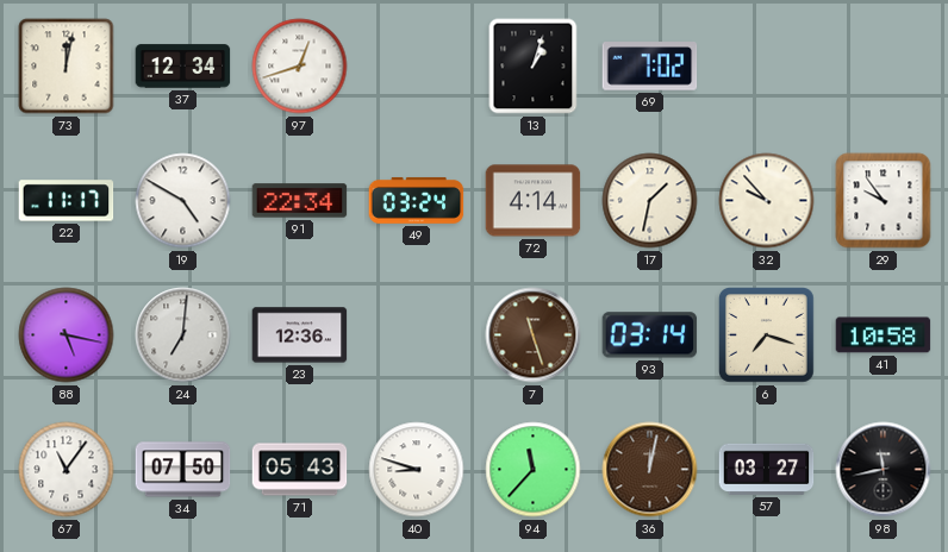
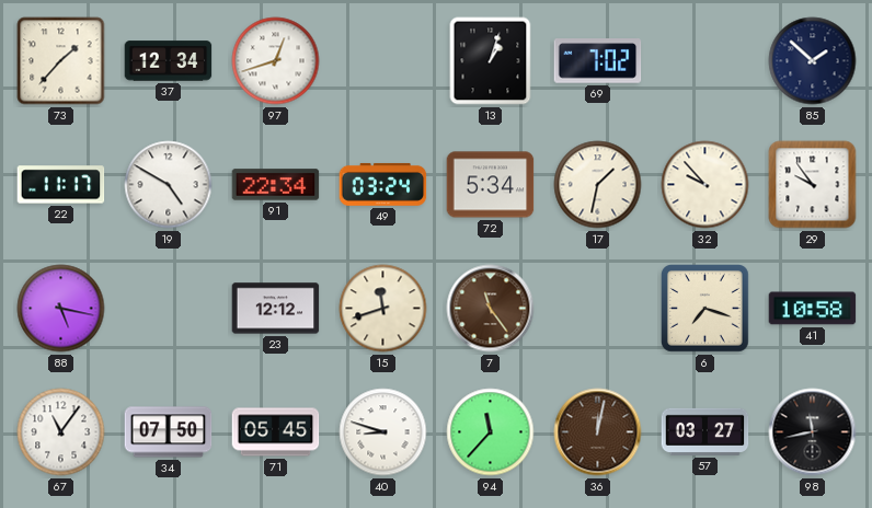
73: 12:02 -> 1:37 (61, 61)
85: none -> 1:52 (813, 61)
72: 4:14 -> 5:34 (491, 185)
24: 7:01 -> none (183, 335)
23: 12:36 -> 12:12 (276, 309)
15: none -> 11:42 (383, 309)
7: 11:27 -> 11:24 (491, 309)
93: 03:14 -> none (650, 335)
71: 05:43 -> 05:45 (276, 432)
